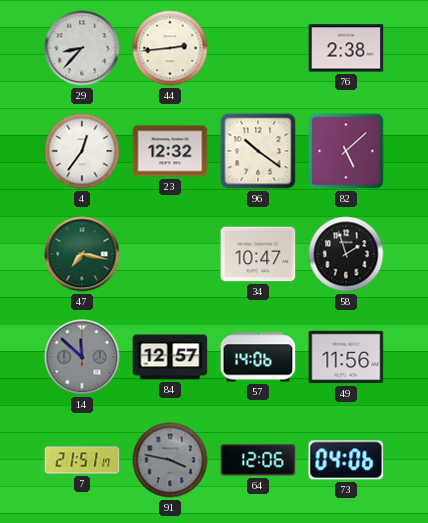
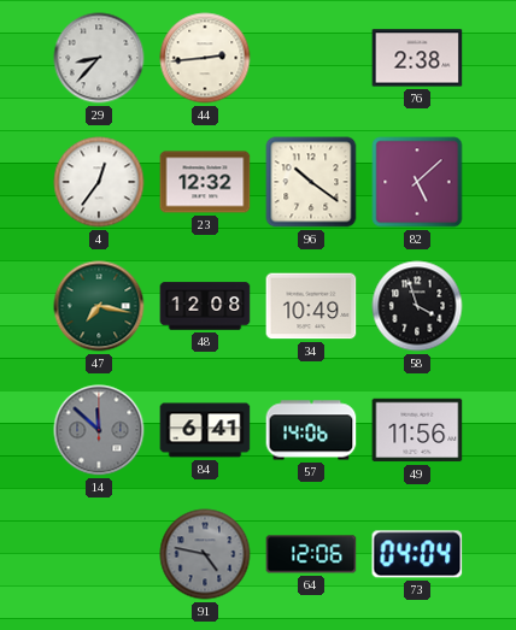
48: none -> 12:08 (205, 306)
34: 10:47 -> 10:49 (311, 306)
58: 1:57 -> 3:57 (417, 306)
84: 12:57 -> 6:41 (205, 430)
7: 21:51 -> none (82, 460)
91: 3:47 -> 4:47 (205, 554)
73: 04:06 -> 04:04 (417, 554)
